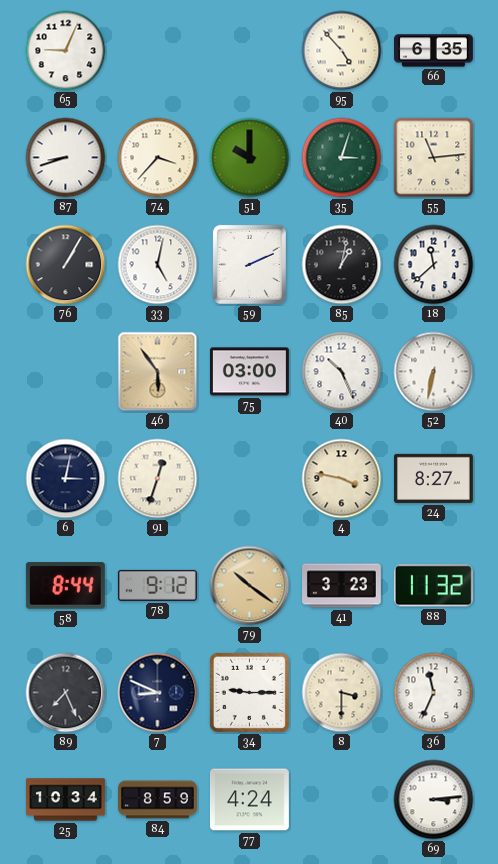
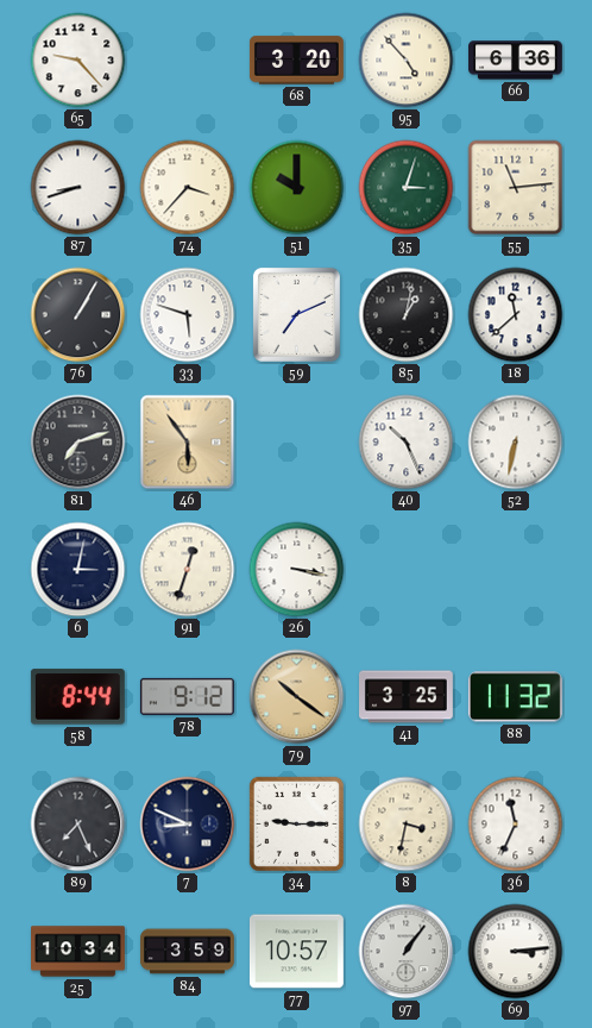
65: 9:04 -> 9:23 (78, 61)
68: none -> 3:20 (296, 61)
66: 6:35 -> 6:36 (516, 61)
33: 5:02 -> 5:48 (188, 315)
59: 2:11 -> 7:11 (296, 314)
81: none -> 7:12 (78, 443)
75: 03:00 -> none (249, 372)
26: none -> 3:17 (297, 570)
4: 3:47 -> none (342, 479)
24: 8:27 -> none (433, 478)
41: 3:23 -> 3:25 (407, 697)
8: 3:30 -> 3:32 (407, 825)
84: 8:59 -> 3:59 (188, 952)
77: 4:24 -> 10:57 (296, 952)
97: none -> 1:06 (407, 952)
